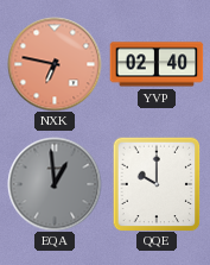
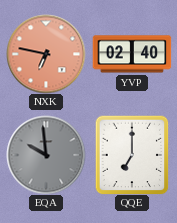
EQA: 12:59 -> 9:59 (46, 155)
QQE: 10:00 -> 7:00 (132, 155)
